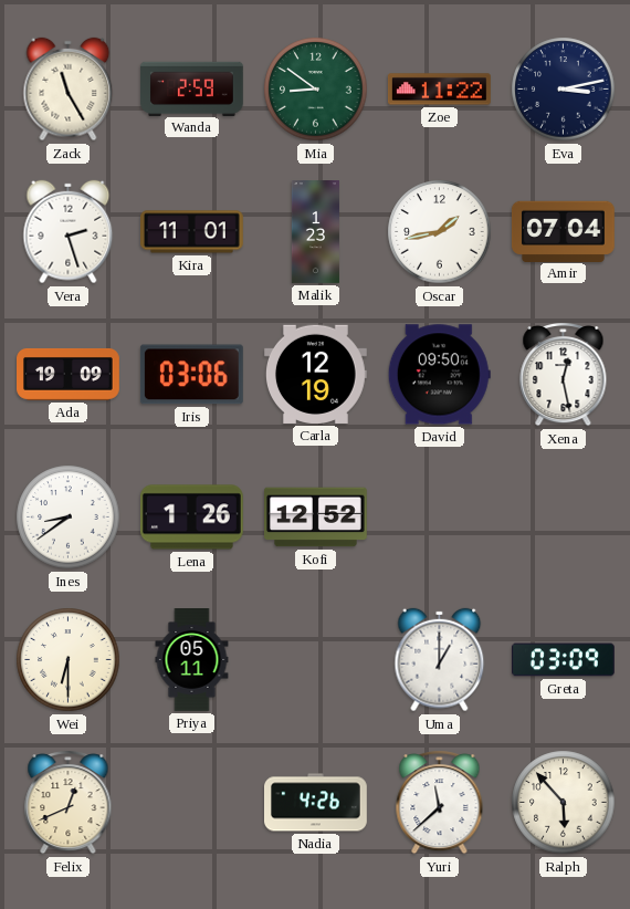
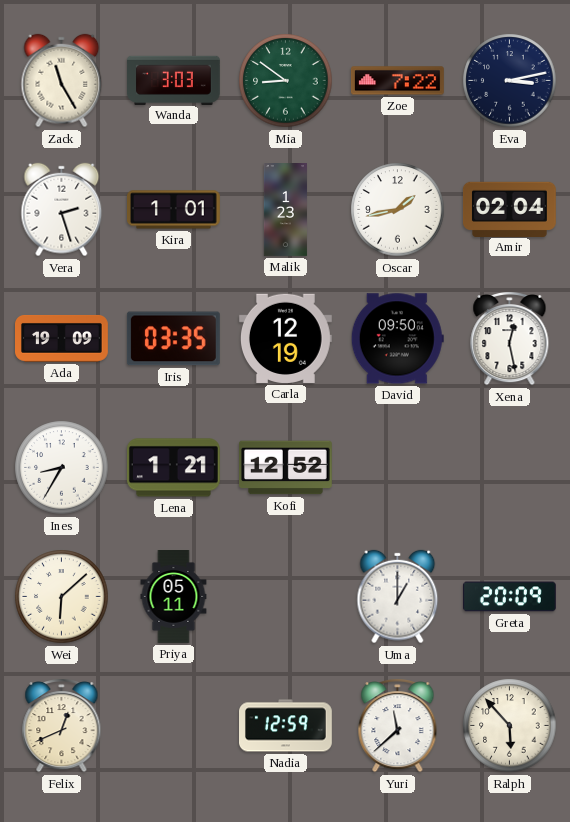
Wanda: 2:59 -> 3:03 (174, 80)
Zoe: 11:22 -> 7:22 (397, 81)
Kira: 11:01 -> 1:01 (174, 210)
Amir: 07:04 -> 02:04 (510, 209)
Iris: 03:06 -> 03:35 (173, 339)
Ines: 8:39 -> 8:35 (62, 468)
Lena: 1:26 -> 1:21 (174, 468)
Wei: 6:30 -> 6:08 (62, 597)
Greta: 03:09 -> 20:09 (509, 597)
Nadia: 4:26 -> 12:59 (286, 726)
